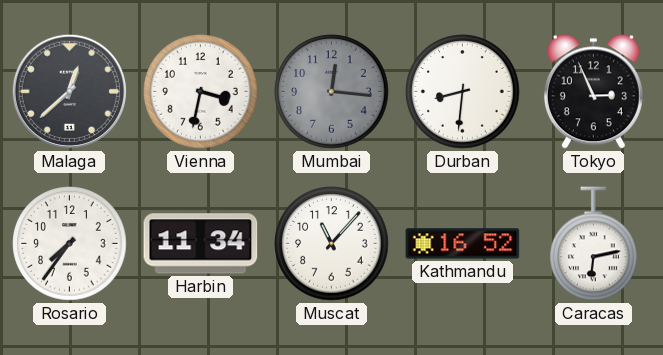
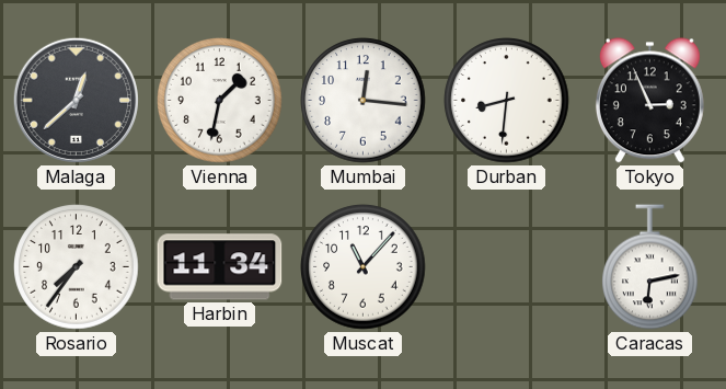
Vienna: 3:32 -> 1:32 (220, 101)
Mumbai dial: grey -> white (364, 101)
Kathmandu: 16:52 -> none (463, 244)
